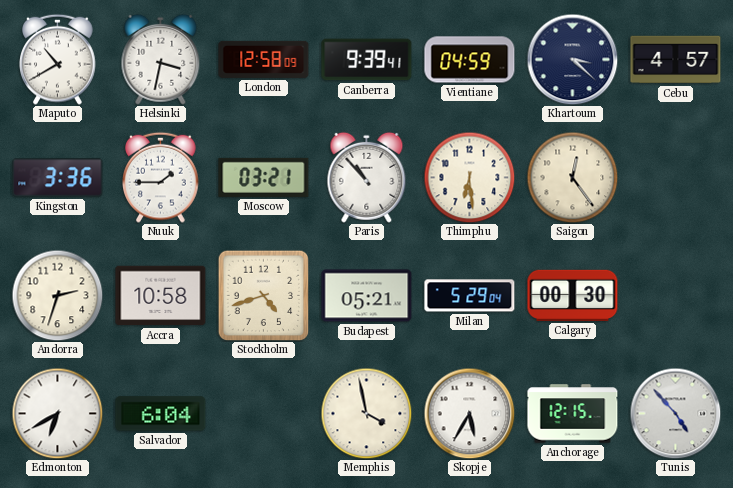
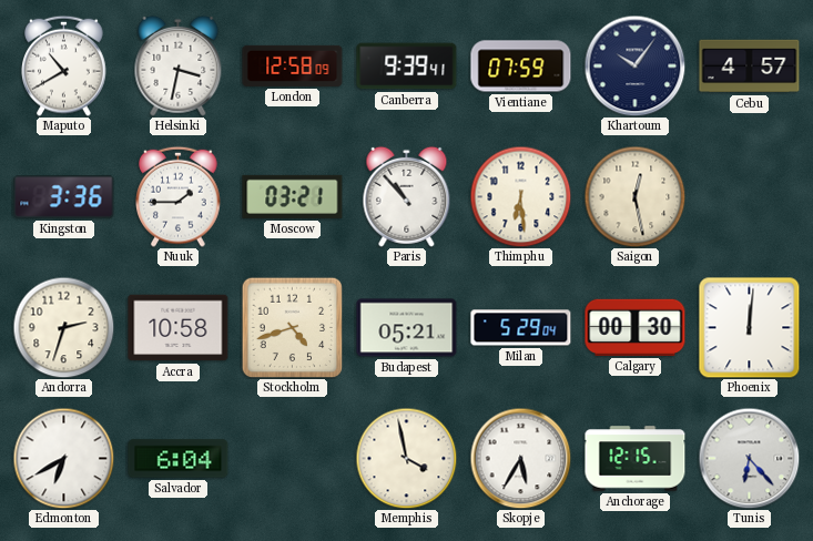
Vientiane: 04:59 -> 07:59 (521, 67)
Khartoum: 3:22 -> 10:06 (634, 65)
Saigon: 12:24 -> 12:28 (634, 196)
Phoenix: none -> 12:01 (750, 328)
Tunis: 4:53 -> 6:23 (749, 458)
